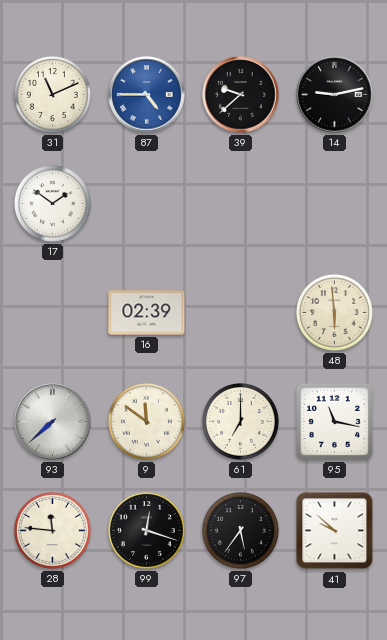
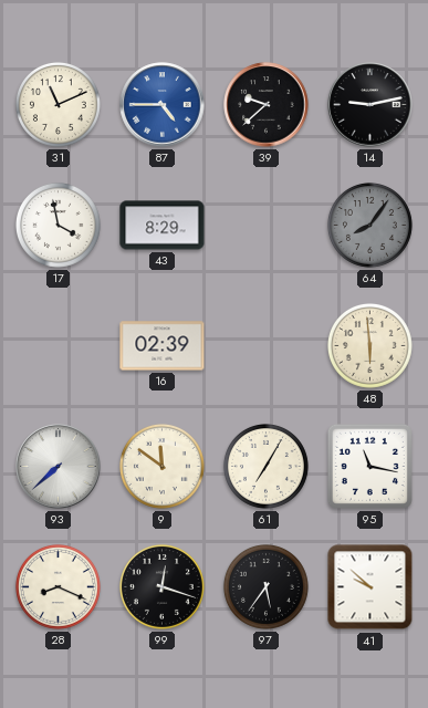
17: 1:51 -> 3:58 (58, 225)
43: none -> 8:29 (163, 226)
64: none -> 8:06 (369, 225)
61: 7:00 -> 7:05 (265, 466)
28: 11:46 -> 8:19 (58, 586)
